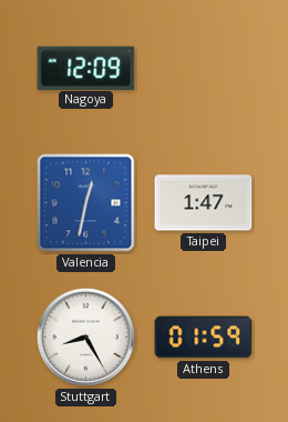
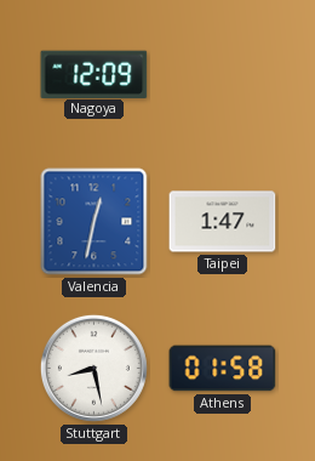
Stuttgart: 8:25 -> 8:28 (93, 368)
Athens: 01:59 -> 01:58 (223, 369)
